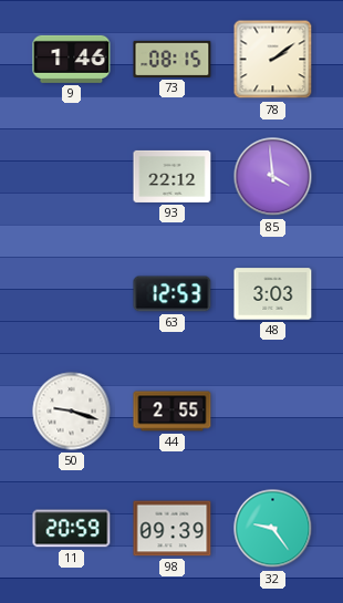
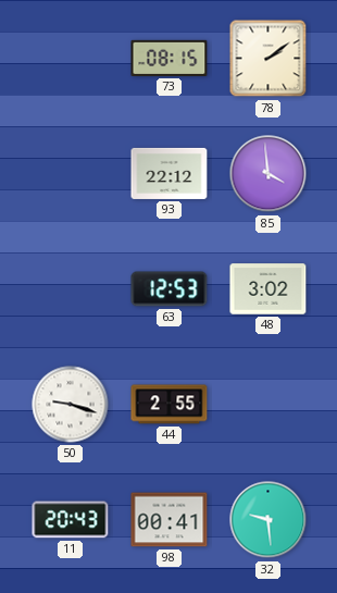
9: 1:46 -> none (72, 59)
48: 3:03 -> 3:02 (269, 289)
11: 20:59 -> 20:43 (71, 520)
98: 09:39 -> 00:41 (170, 520)
32: 9:24 -> 9:29 (269, 520)
